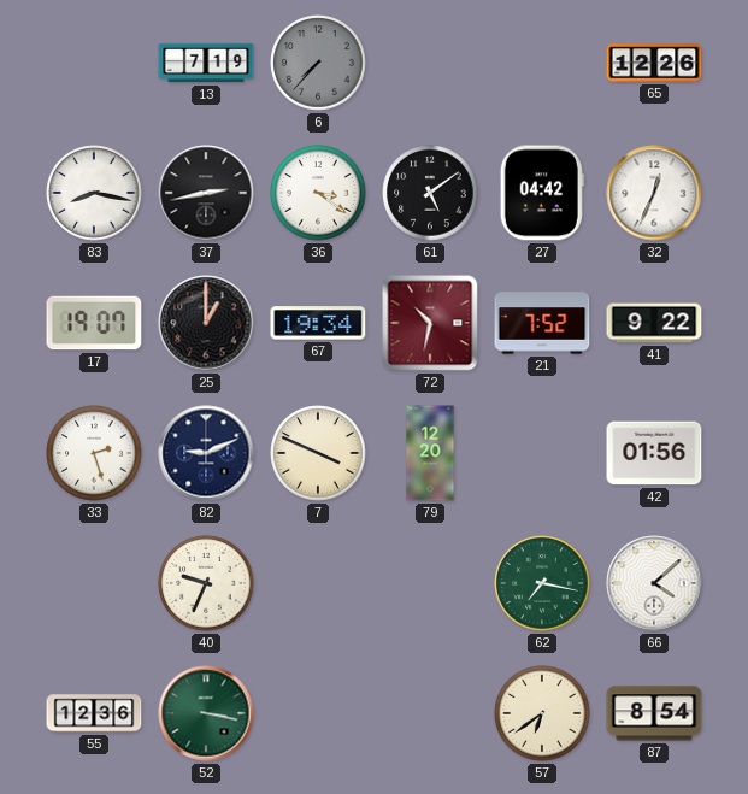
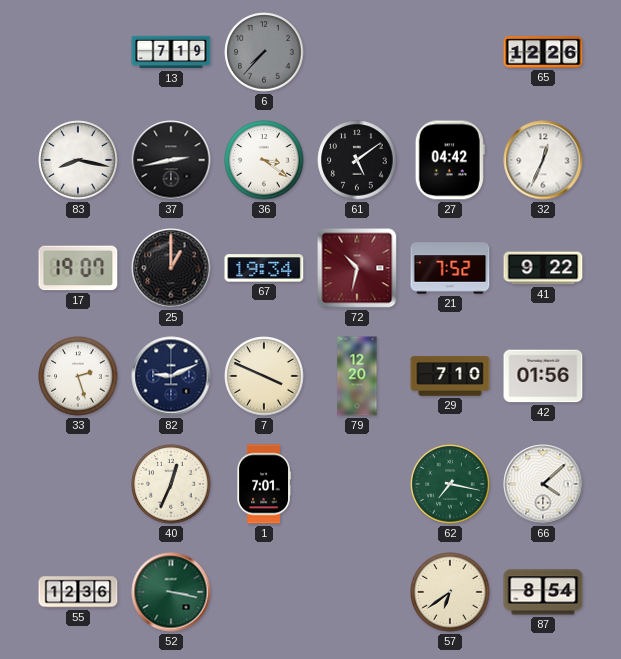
29: none -> 7:10 (450, 376)
40: 9:34 -> 12:34 (171, 484)
1: none -> 7:01 (264, 484)
